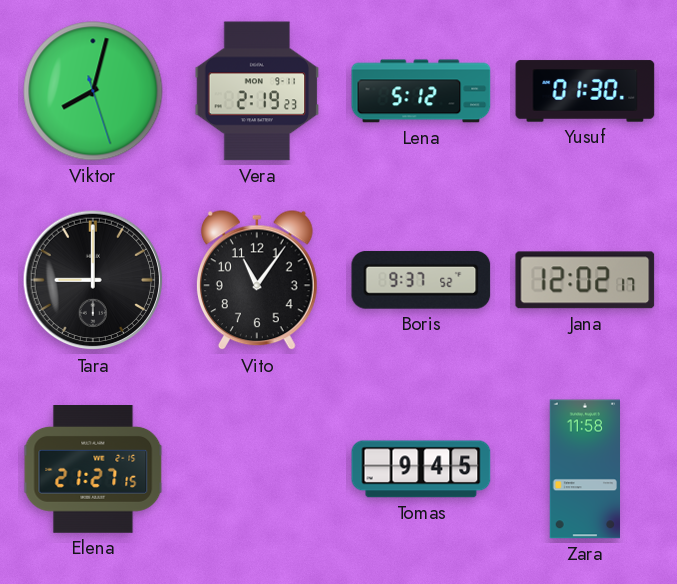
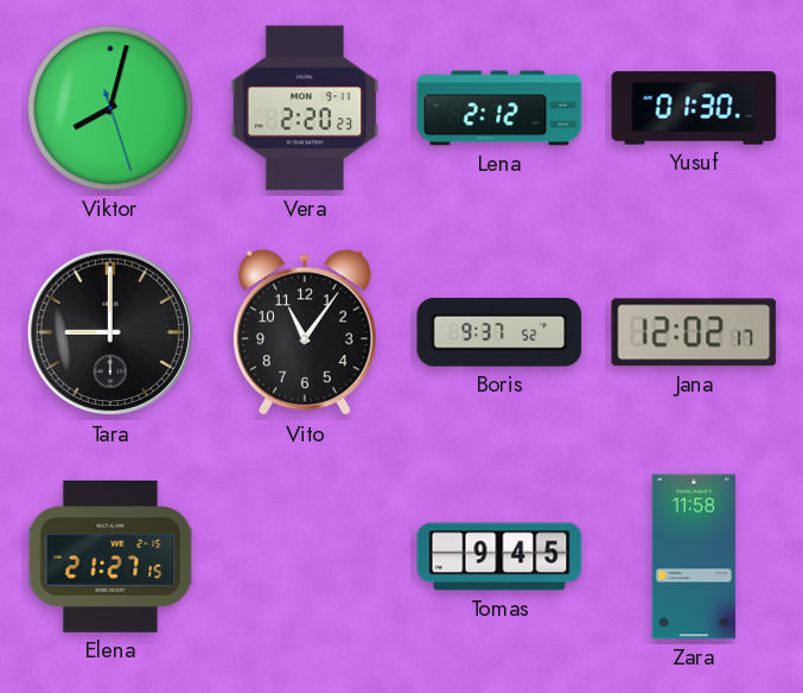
Vera: 2:19 -> 2:20 (305, 108)
Lena: 5:12 -> 2:12 (499, 108)
